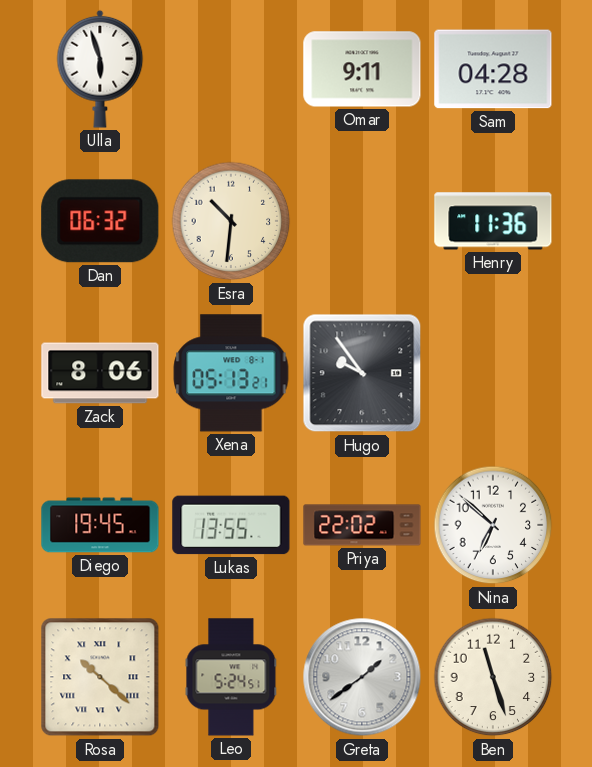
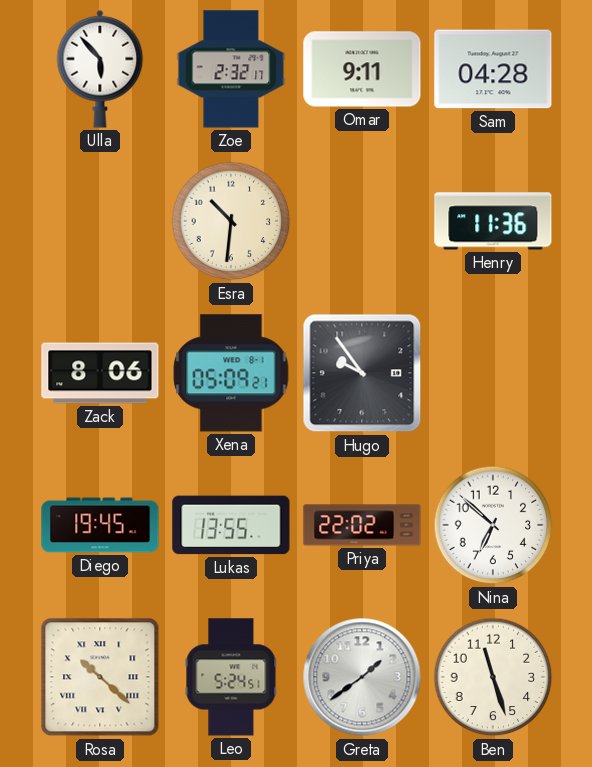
Ulla: 5:57 -> 5:53 (100, 69)
Zoe: none -> 2:32 (231, 69)
Dan: 06:32 -> none (100, 221)
Xena: 05:13 -> 05:09 (231, 373)
